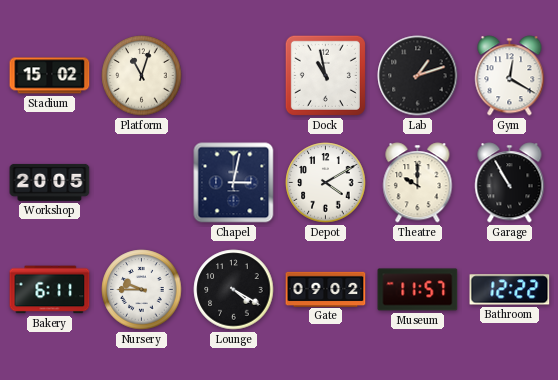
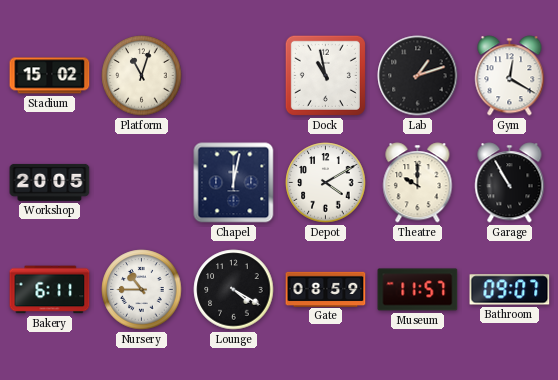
Chapel: 3:02 -> 12:02 (234, 183)
Nursery: 9:45 -> 10:45 (142, 290)
Gate: 09:02 -> 08:59 (326, 289)
Bathroom: 12:22 -> 09:07 (510, 290)
